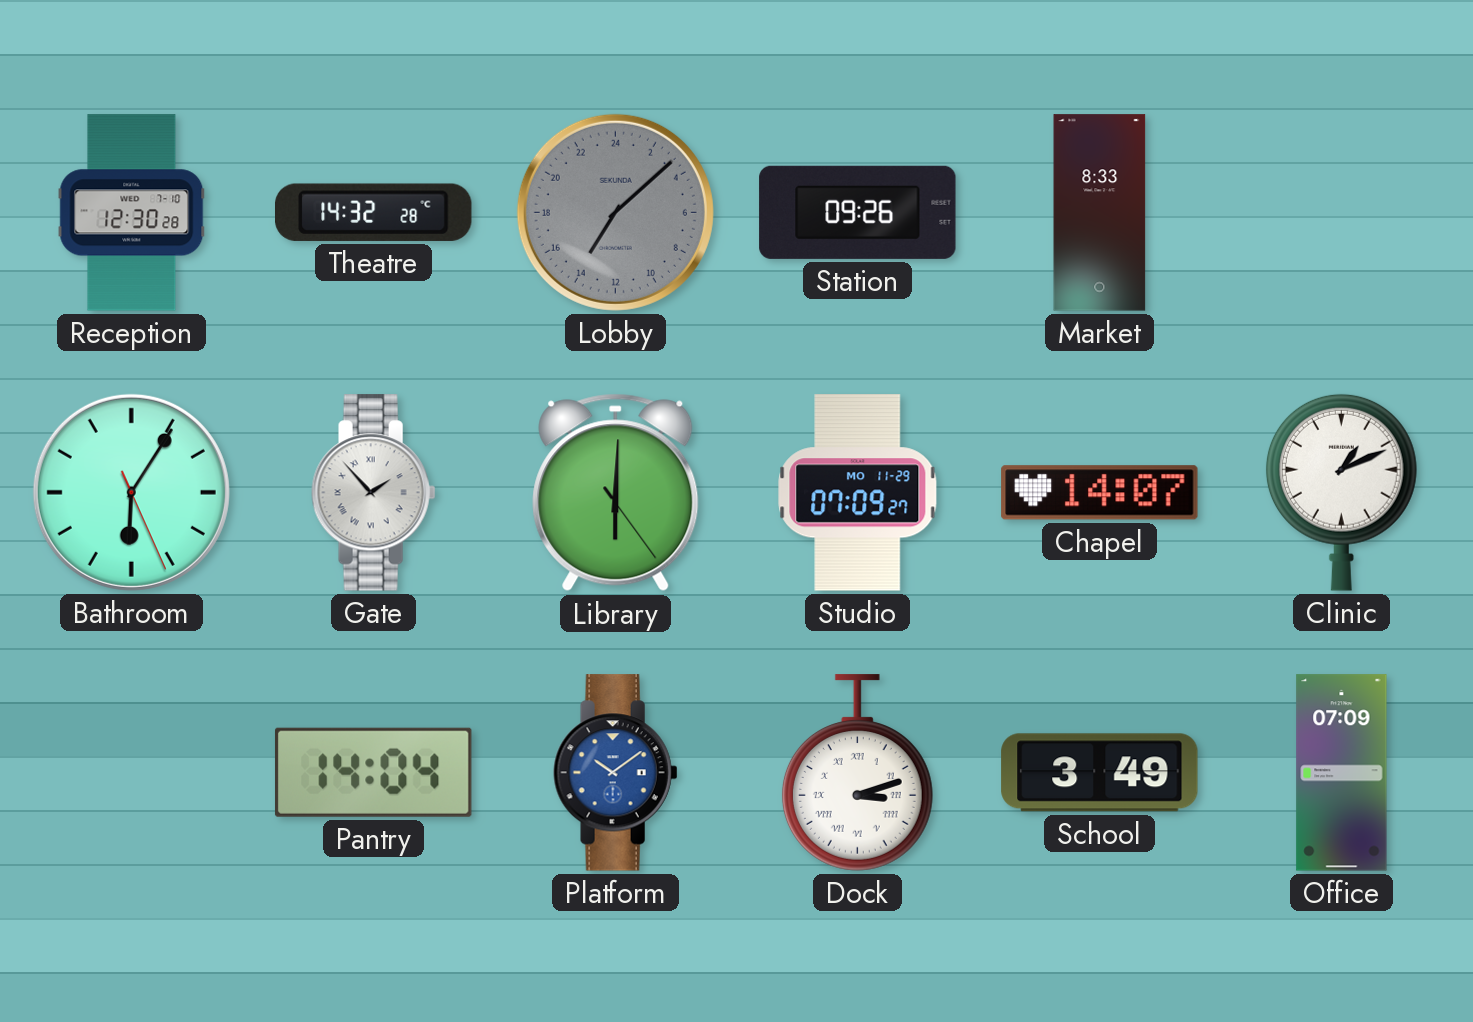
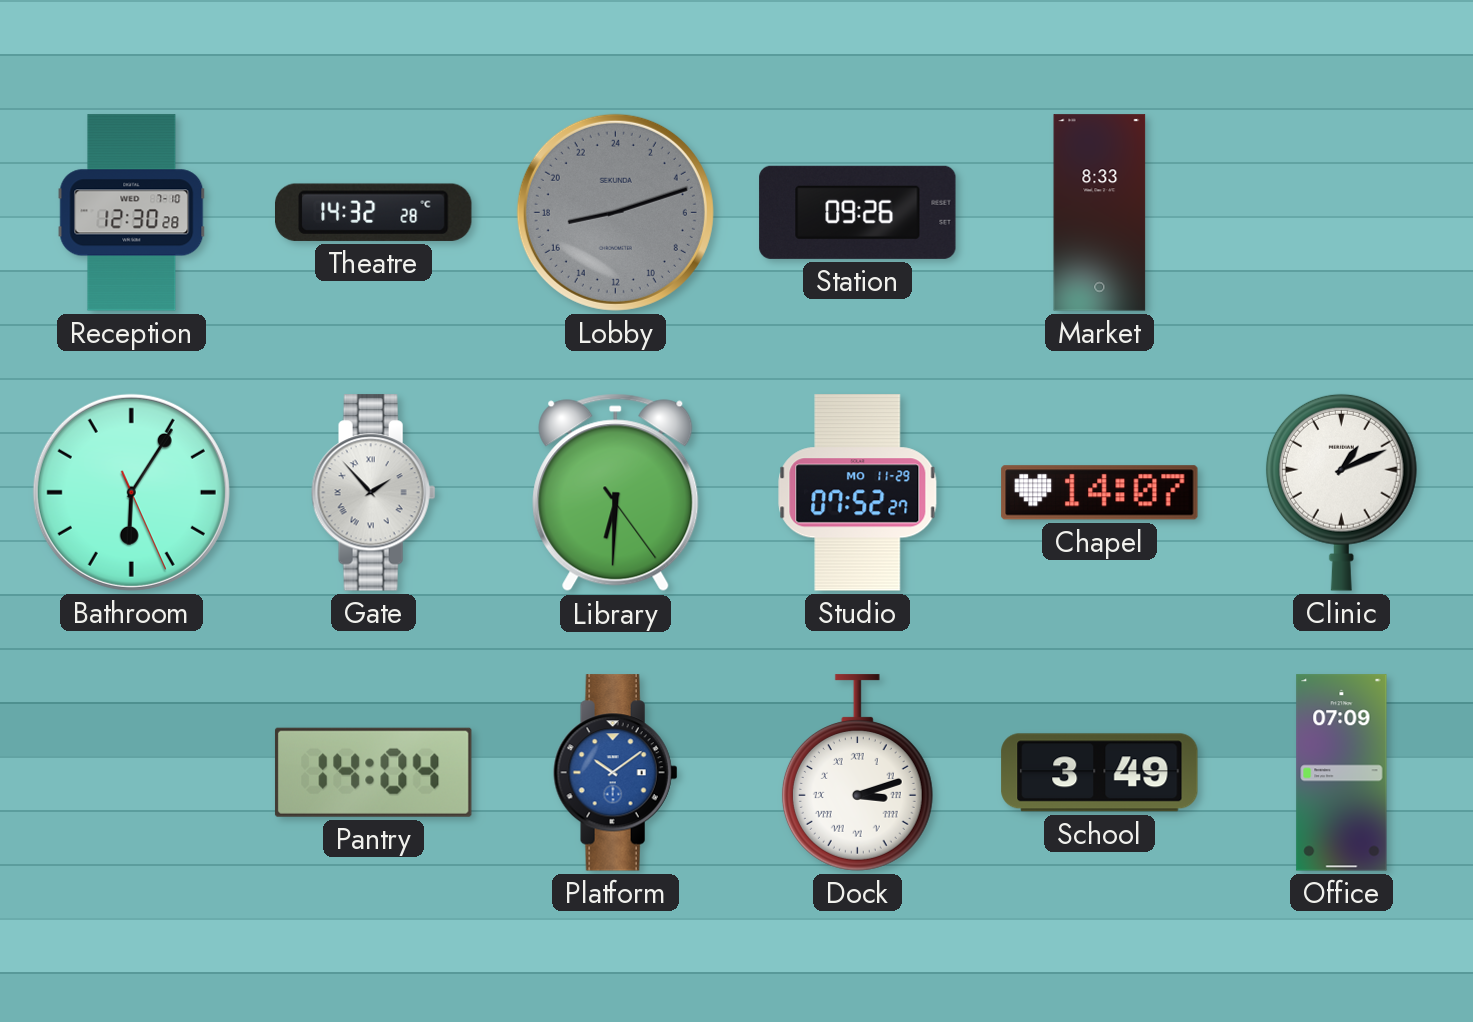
Lobby: 14:08 -> 17:12 (615, 212)
Library: 6:00 -> 6:30 (616, 493)
Studio: 07:09 -> 07:52 (858, 493)
